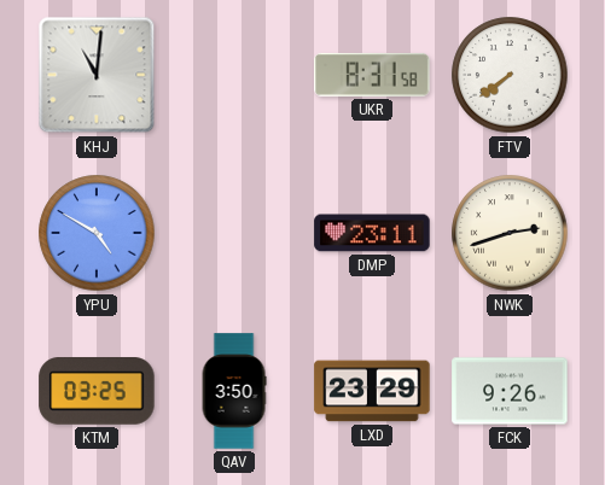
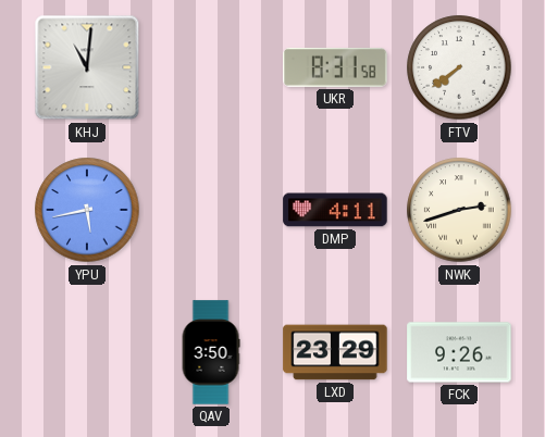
YPU: 4:50 -> 5:43 (87, 210)
DMP: 23:11 -> 4:11 (335, 210)
KTM: 03:25 -> none (97, 392)
